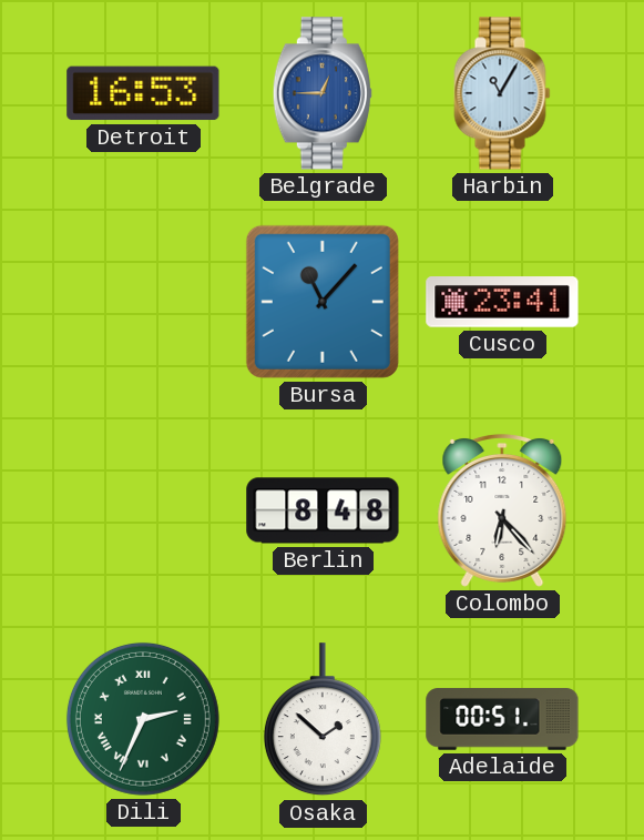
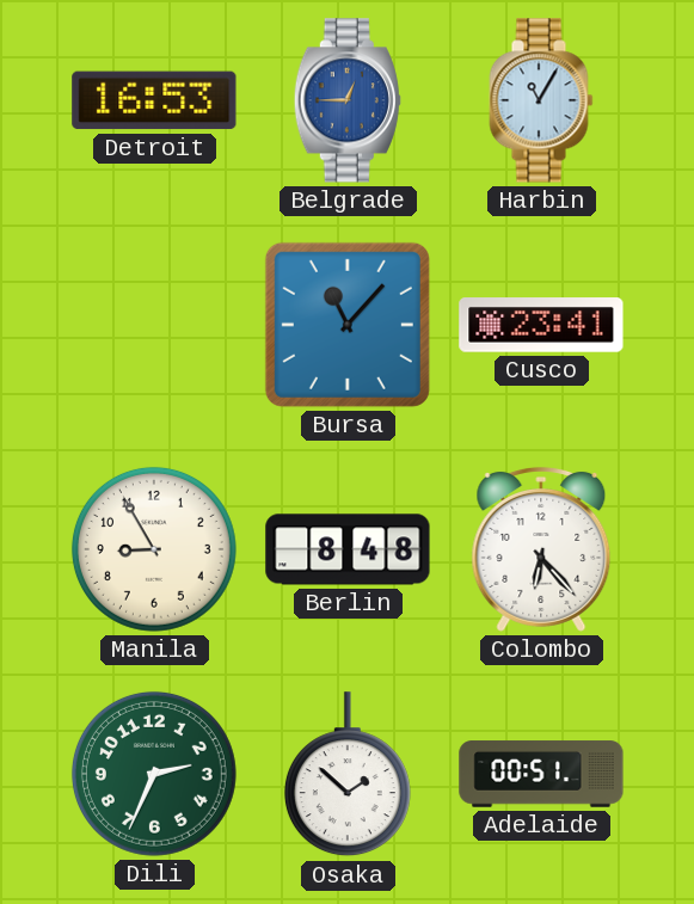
Manila: none -> 8:55 (154, 549)
Dili numerals: Roman -> Arabic (154, 774)
